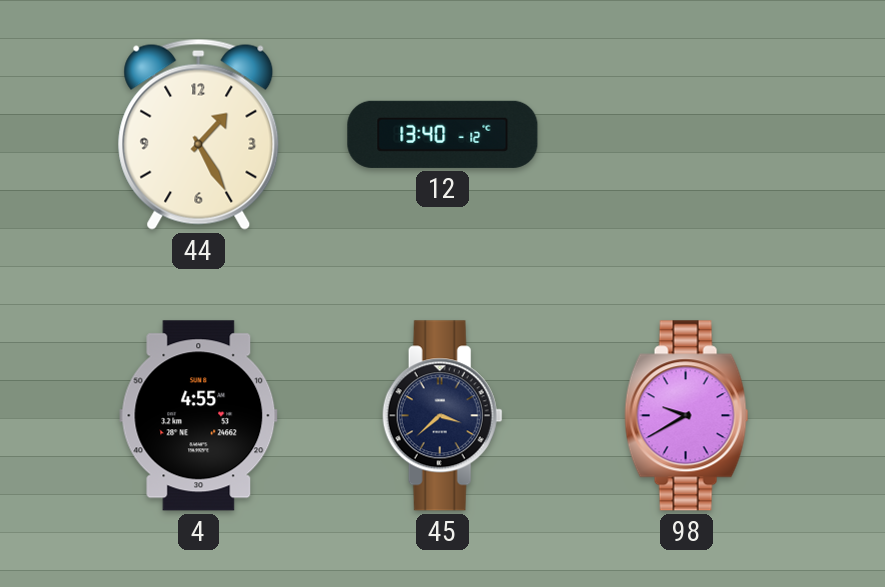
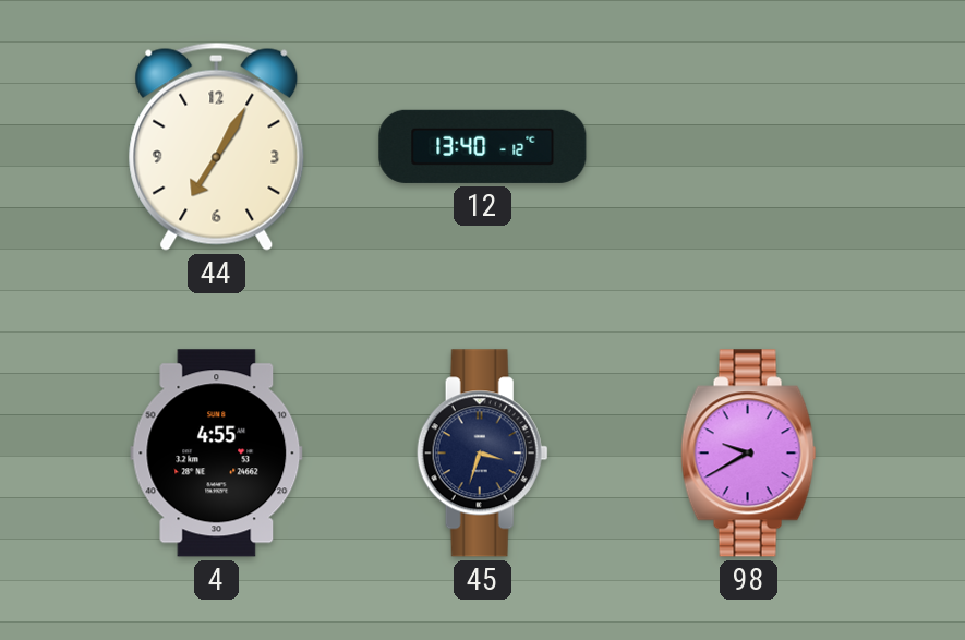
44: 1:25 -> 7:05 (217, 146)
45: 3:38 -> 3:33 (482, 454)
